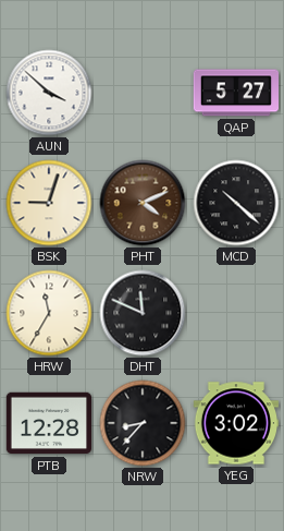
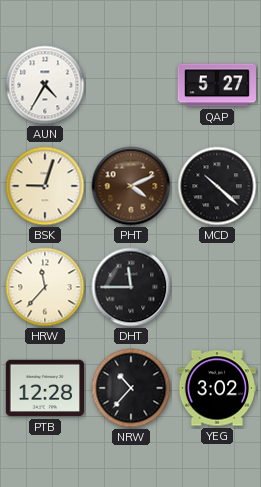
AUN: 3:52 -> 4:35 (45, 85)
HRW: 11:35 -> 11:37 (45, 287)
DHT: 11:49 -> 11:45 (131, 287)
NRW: 8:37 -> 10:37 (131, 388)
